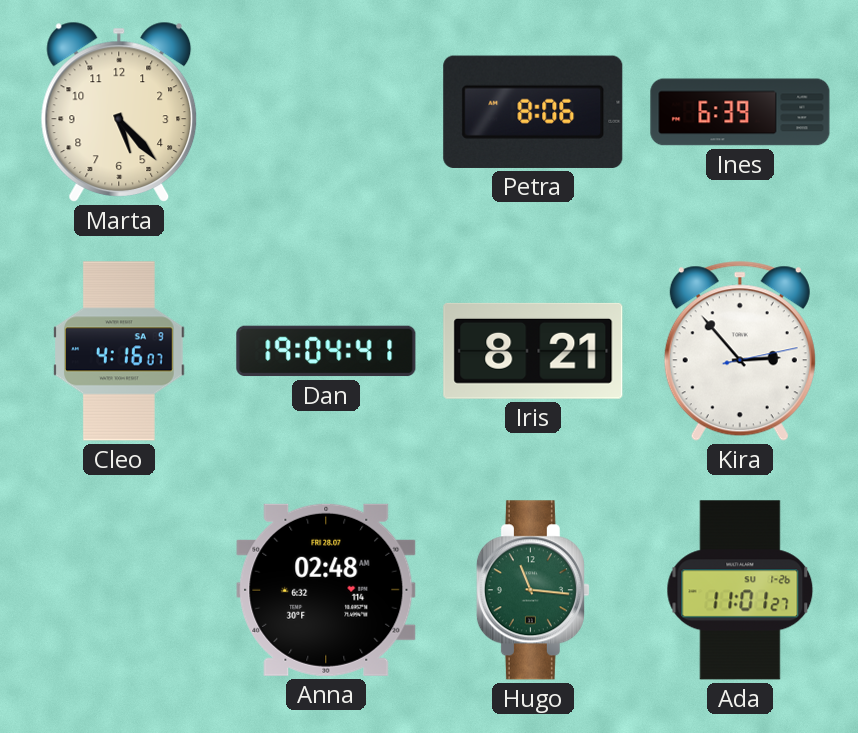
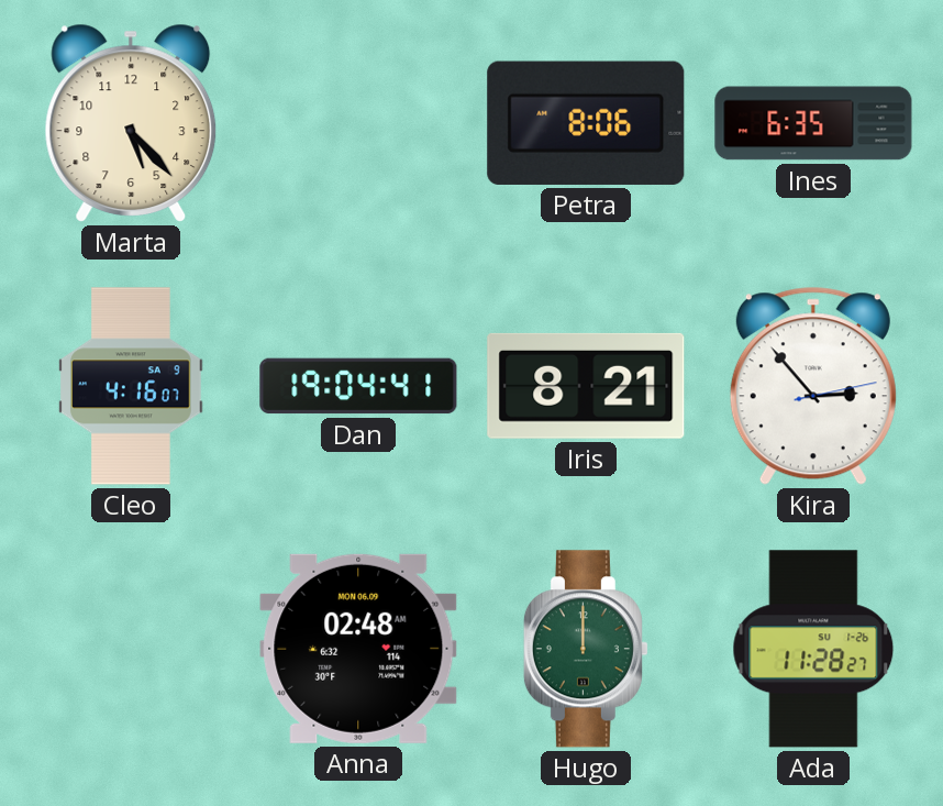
Ines: 6:39 -> 6:35 (813, 123)
Anna date: FRI 28.07 -> MON 06.09 (358, 649)
Hugo: 11:16 -> 12:00 (586, 649)
Ada: 11:01 -> 11:28 (813, 649)
